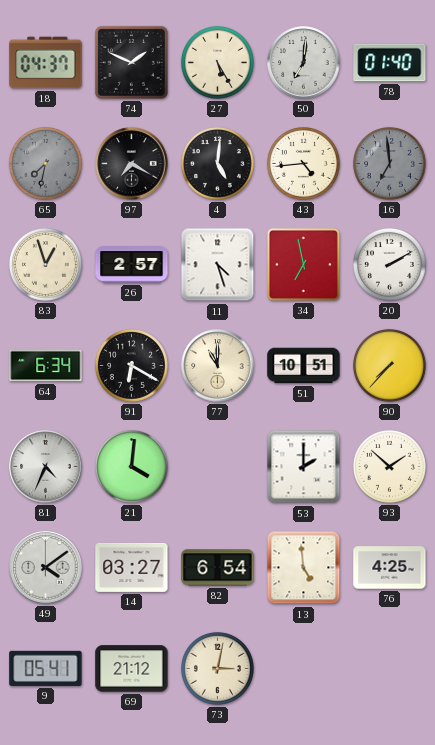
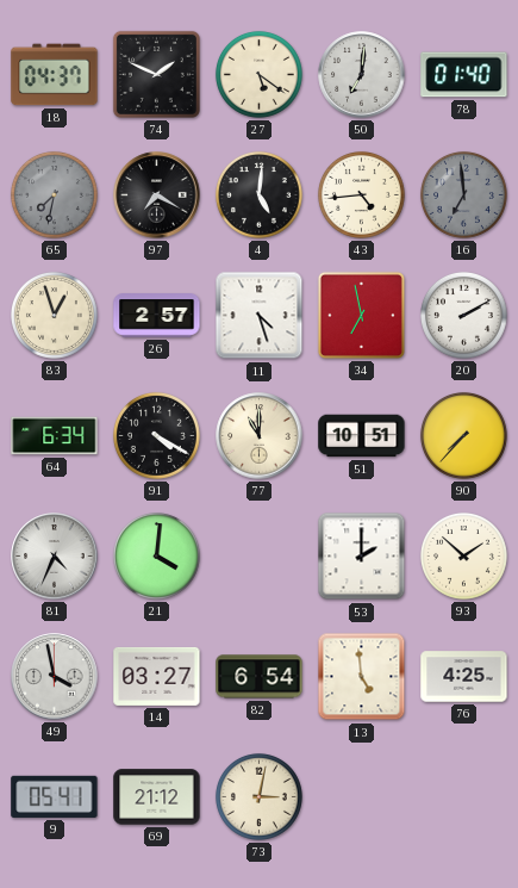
27: 5:25 -> 5:21 (258, 74)
91: 6:20 -> 4:20 (156, 435)
49: 4:09 -> 3:58 (55, 677)
